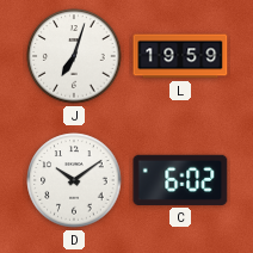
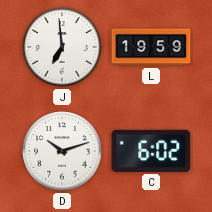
J: 7:03 -> 6:59 (62, 47)
D: 10:09 -> 10:12 (62, 151)
